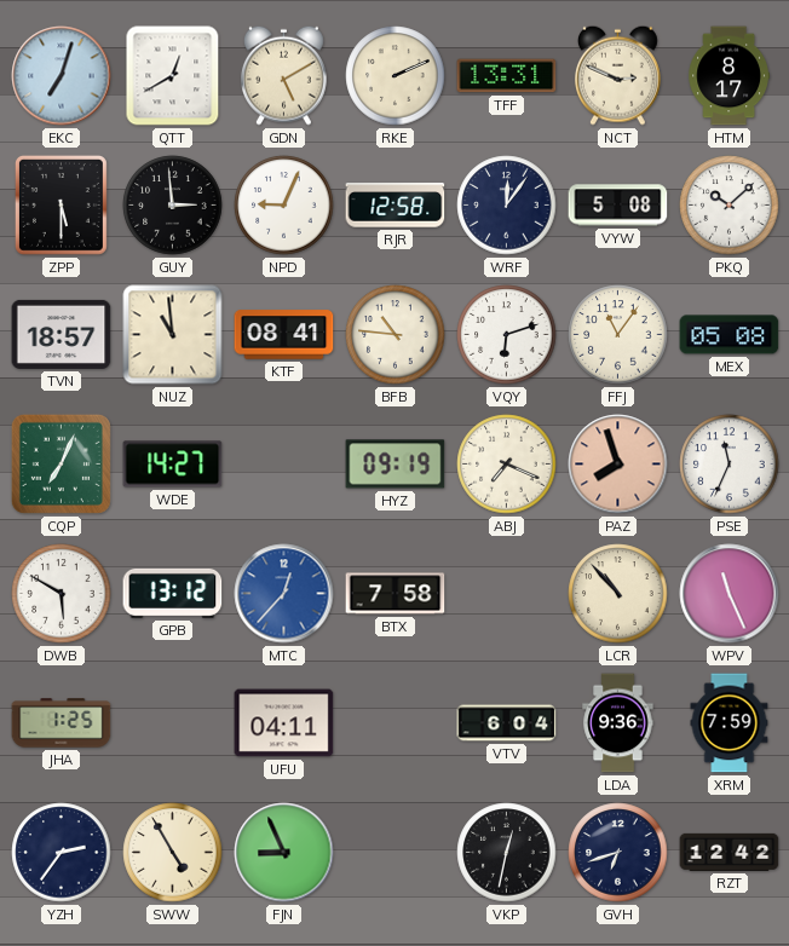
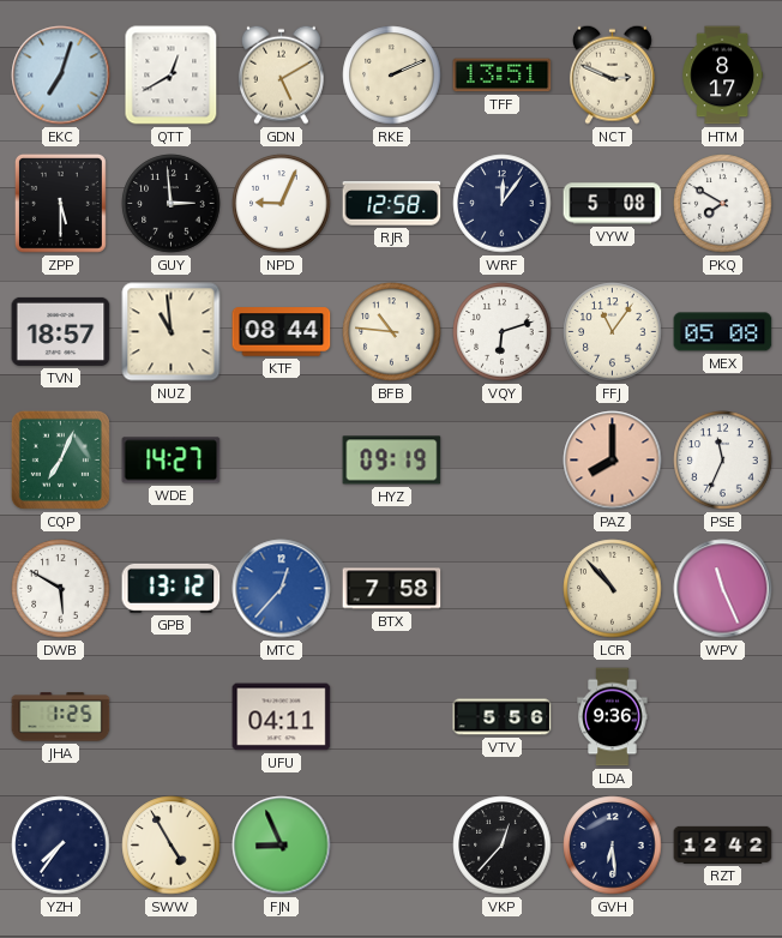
TFF: 13:31 -> 13:51 (503, 76)
PKQ: 10:08 -> 7:50 (723, 204)
KTF: 08:41 -> 08:44 (282, 332)
ABJ: 7:19 -> none (507, 465)
PAZ: 7:57 -> 8:00 (613, 461)
VTV: 6:04 -> 5:56 (503, 717)
XRM: 7:59 -> none (730, 723)
YZH: 2:36 -> 7:36 (61, 846)
VKP: 12:32 -> 12:37 (503, 846)
GVH: 6:42 -> 6:29 (613, 846)
